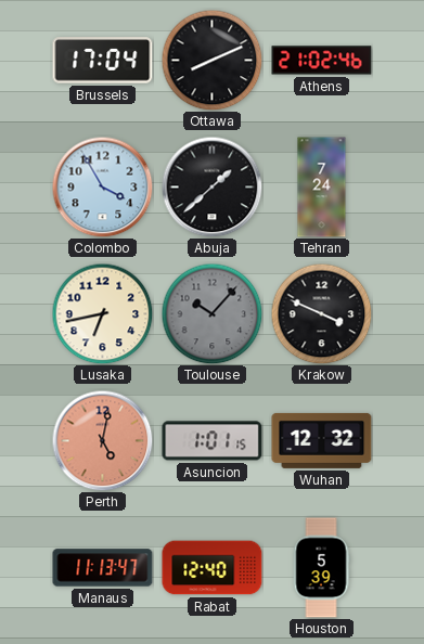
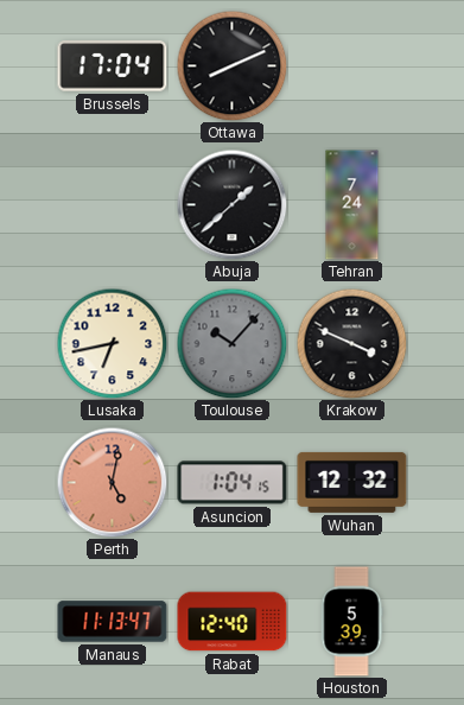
Athens: 21:02 -> none (322, 61)
Colombo: 3:55 -> none (102, 186)
Asuncion: 1:01 -> 1:04 (233, 483)
